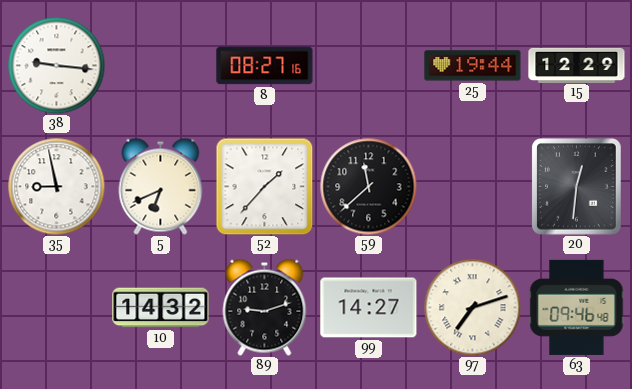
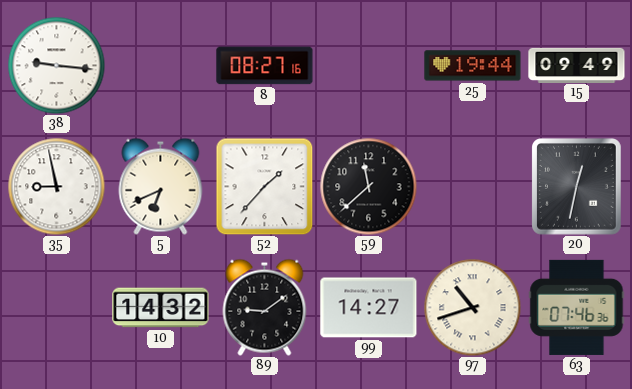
15: 12:29 -> 09:49 (577, 65)
20: 12:31 -> 12:32 (577, 187)
89: 9:12 -> 9:09 (265, 307)
97: 7:12 -> 10:42 (472, 307)
63: 09:46 -> 07:46 (577, 307)
